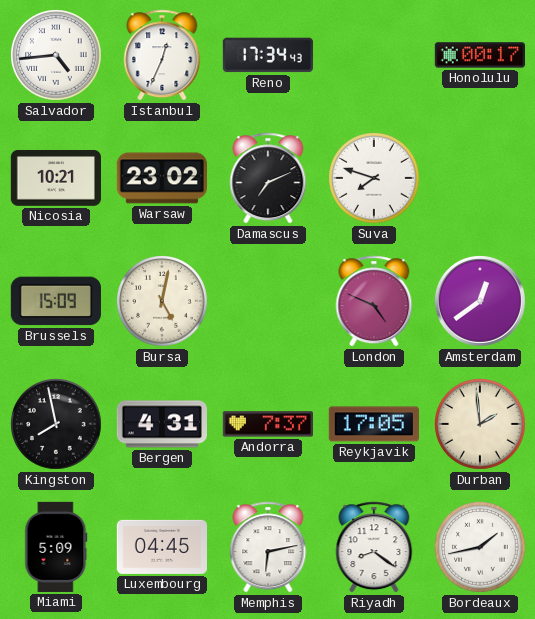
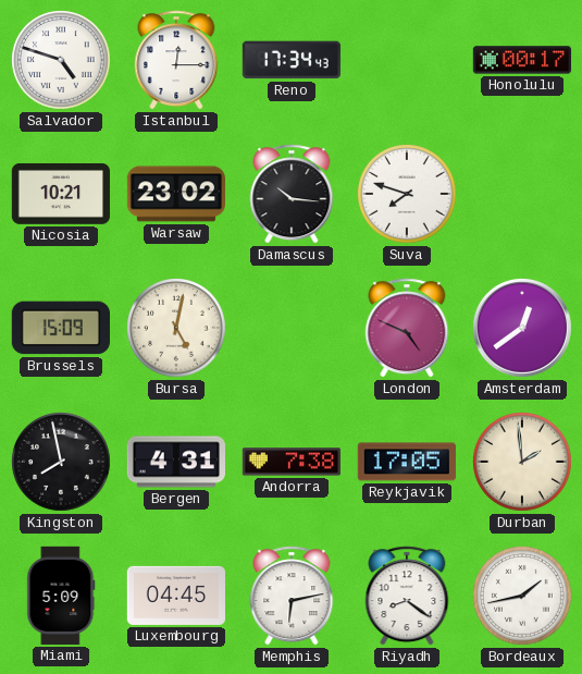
Salvador: 4:44 -> 4:48 (62, 61)
Istanbul: 12:34 -> 12:15 (176, 60)
Damascus: 7:11 -> 10:16 (292, 194)
Andorra: 7:37 -> 7:38 (292, 462)
